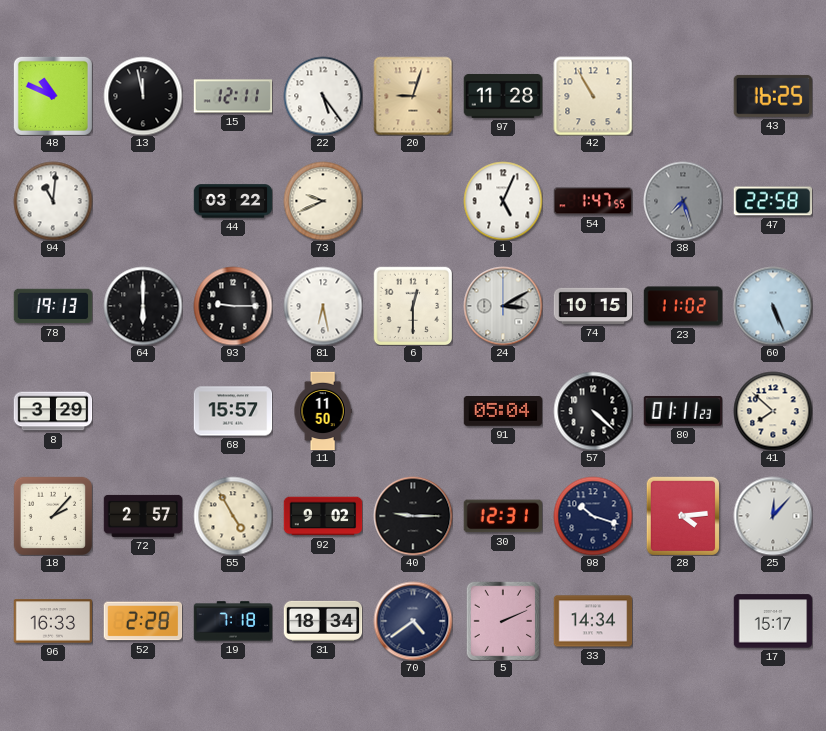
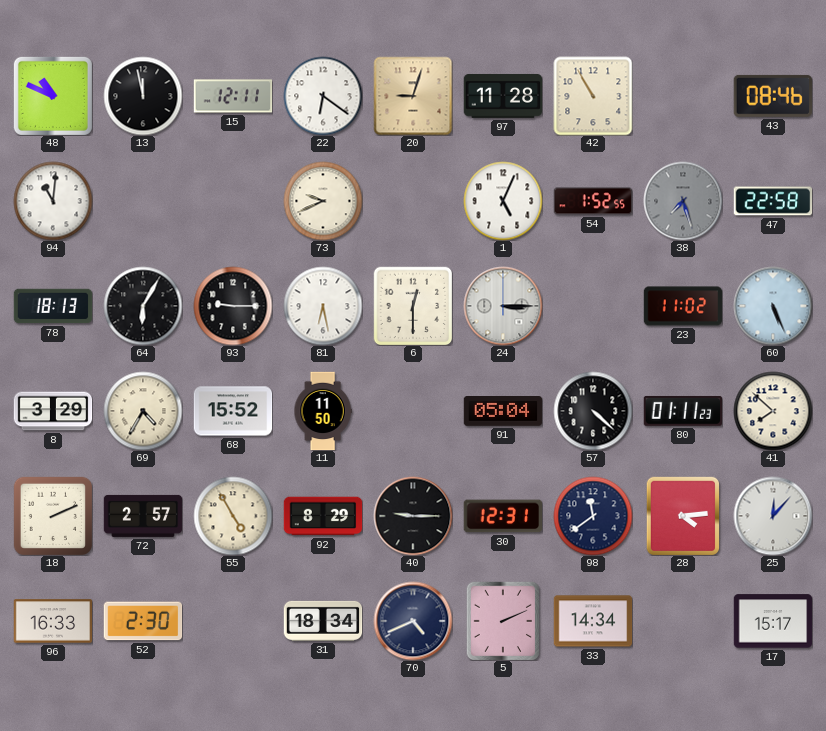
22: 5:24 -> 6:21 (323, 96)
43: 16:25 -> 08:46 (772, 96)
44: 03:22 -> none (233, 201)
54: 1:47 -> 1:52 (593, 201)
78: 19:13 -> 18:13 (53, 306)
64: 6:00 -> 6:05 (143, 306)
24: 3:10 -> 3:15 (503, 306)
74: 10:15 -> none (593, 306)
69: none -> 4:35 (143, 411)
68: 15:57 -> 15:52 (233, 411)
18: 2:07 -> 2:11 (53, 516)
92: 9:02 -> 8:29 (323, 516)
98: 10:18 -> 11:39 (593, 516)
52: 2:28 -> 2:30 (143, 621)
19: 7:18 -> none (233, 621)
70: 4:39 -> 4:41 (413, 621)
